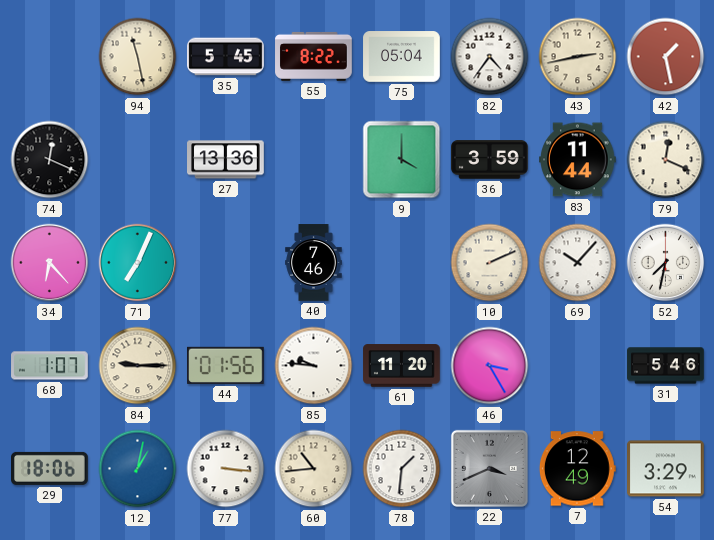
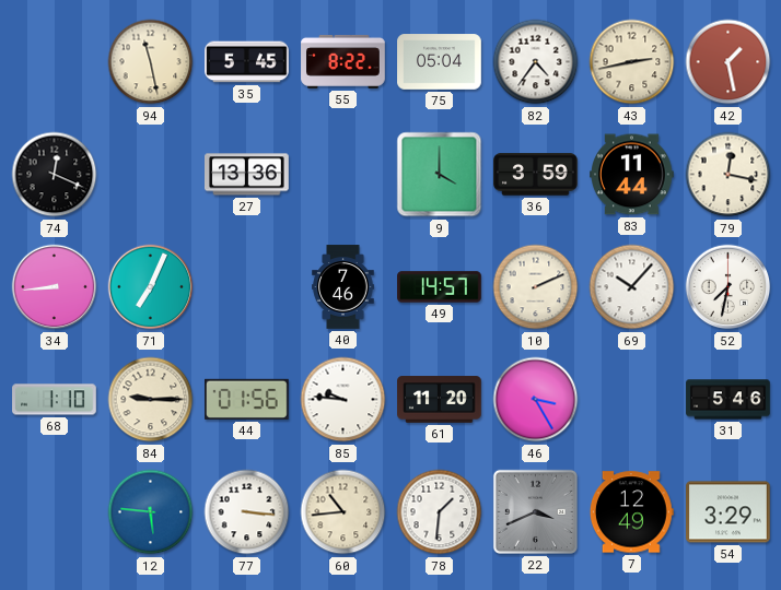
79: 12:19 -> 12:17 (728, 175)
34: 6:23 -> 8:44 (55, 287)
49: none -> 14:57 (440, 287)
68: 1:07 -> 1:10 (55, 400)
29: 18:06 -> none (50, 468)
12: 1:02 -> 5:46 (151, 512)
